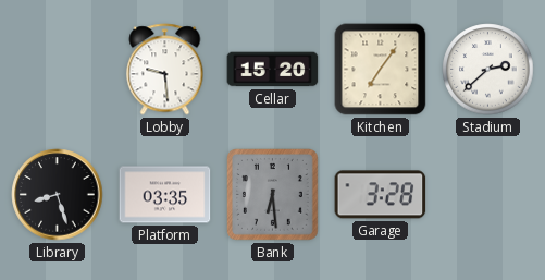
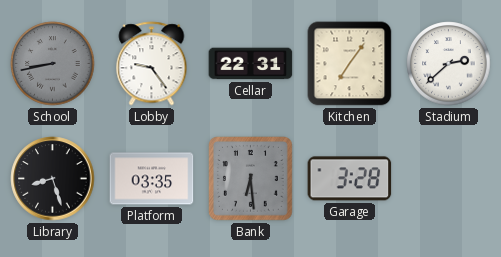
School: none -> 8:43 (53, 64)
Lobby: 9:29 -> 9:24 (152, 64)
Cellar: 15:20 -> 22:31 (251, 64)
